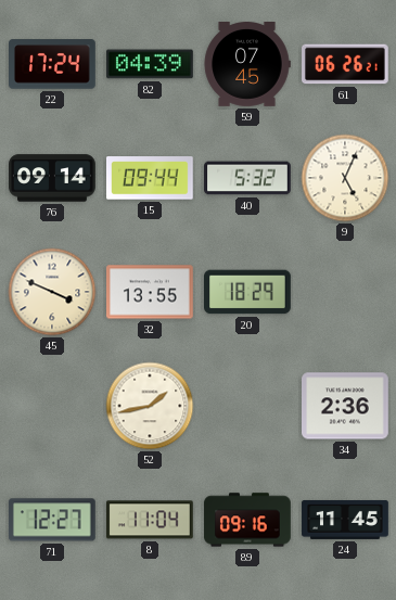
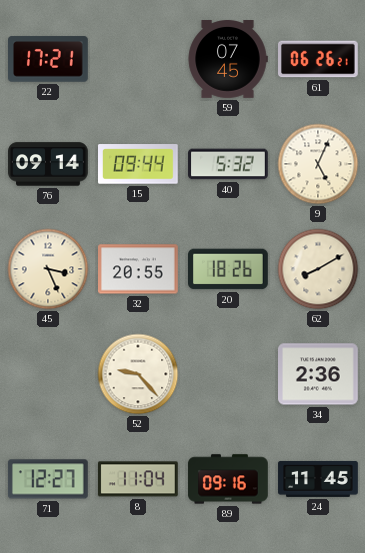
22: 17:24 -> 17:21 (49, 59)
82: 04:39 -> none (151, 64)
45: 3:49 -> 3:26 (48, 269)
32: 13:55 -> 20:55 (139, 269)
20: 18:29 -> 18:26 (229, 269)
62: none -> 8:10 (318, 269)
52: 1:43 -> 9:23 (138, 374)
